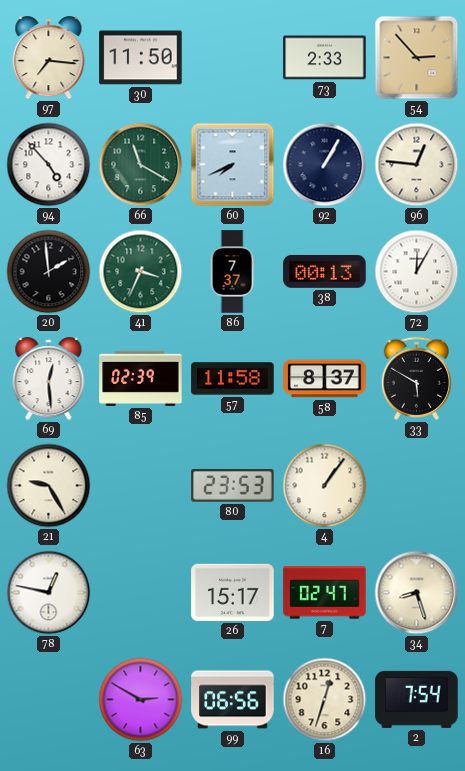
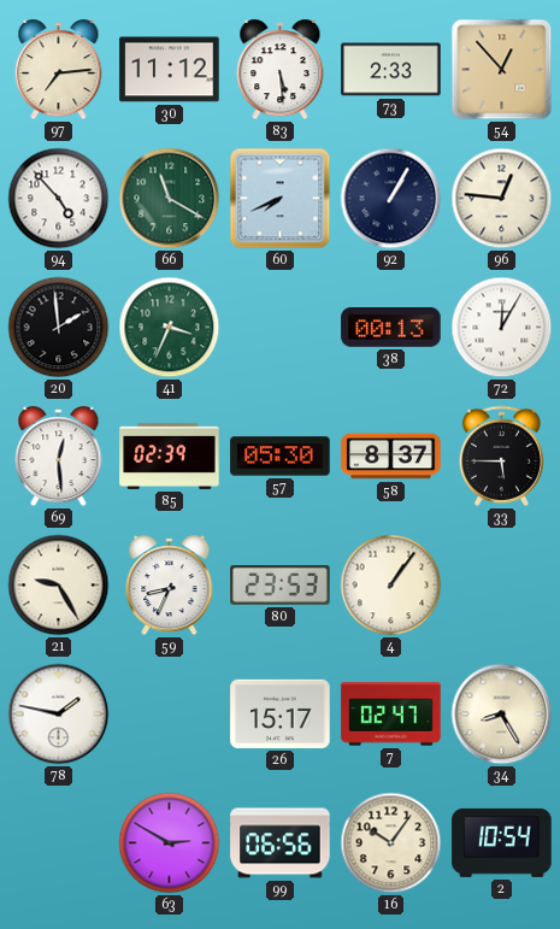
97: 7:16 -> 7:14 (59, 70)
30: 11:50 -> 11:12 (170, 70)
83: none -> 5:29 (281, 70)
54: 2:53 -> 12:53 (502, 70)
86: 7:37 -> none (232, 272)
57: 11:58 -> 05:30 (281, 457)
33: 5:50 -> 5:45 (501, 455)
59: none -> 8:34 (170, 586)
78: 12:47 -> 1:47 (59, 715)
34: 8:27 -> 8:25 (502, 715)
16: 12:33 -> 10:06 (391, 843)
2: 7:54 -> 10:54 (502, 842)
